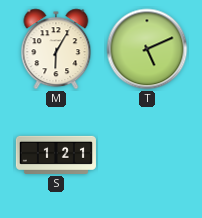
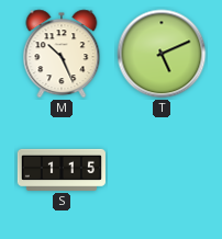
M: 6:05 -> 10:26 (62, 54)
S: 1:21 -> 1:15 (62, 170)
